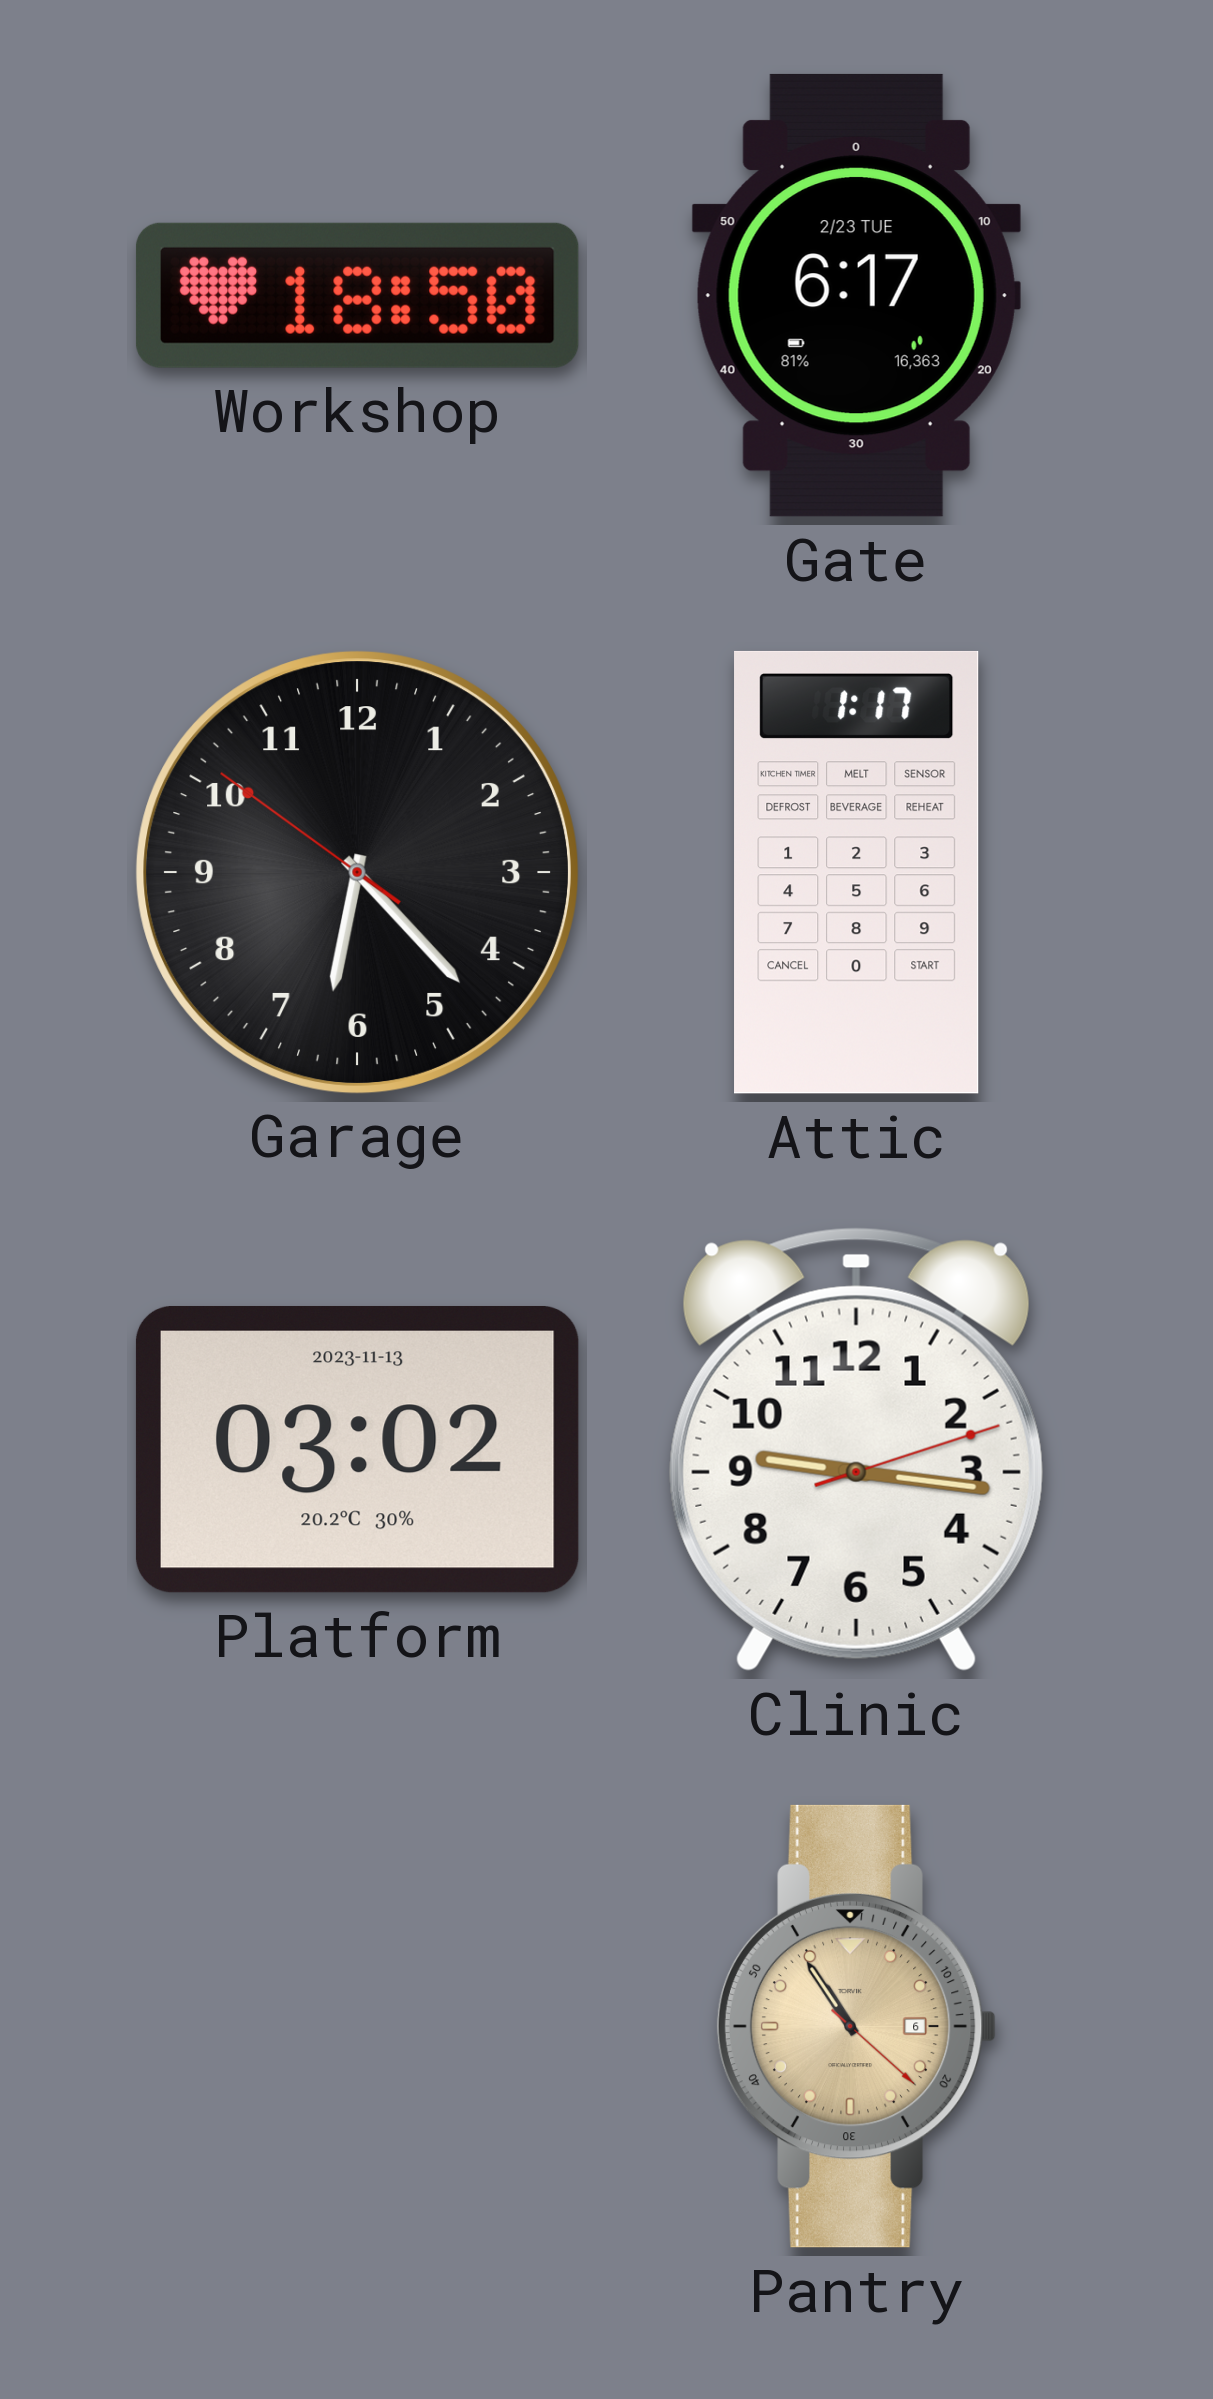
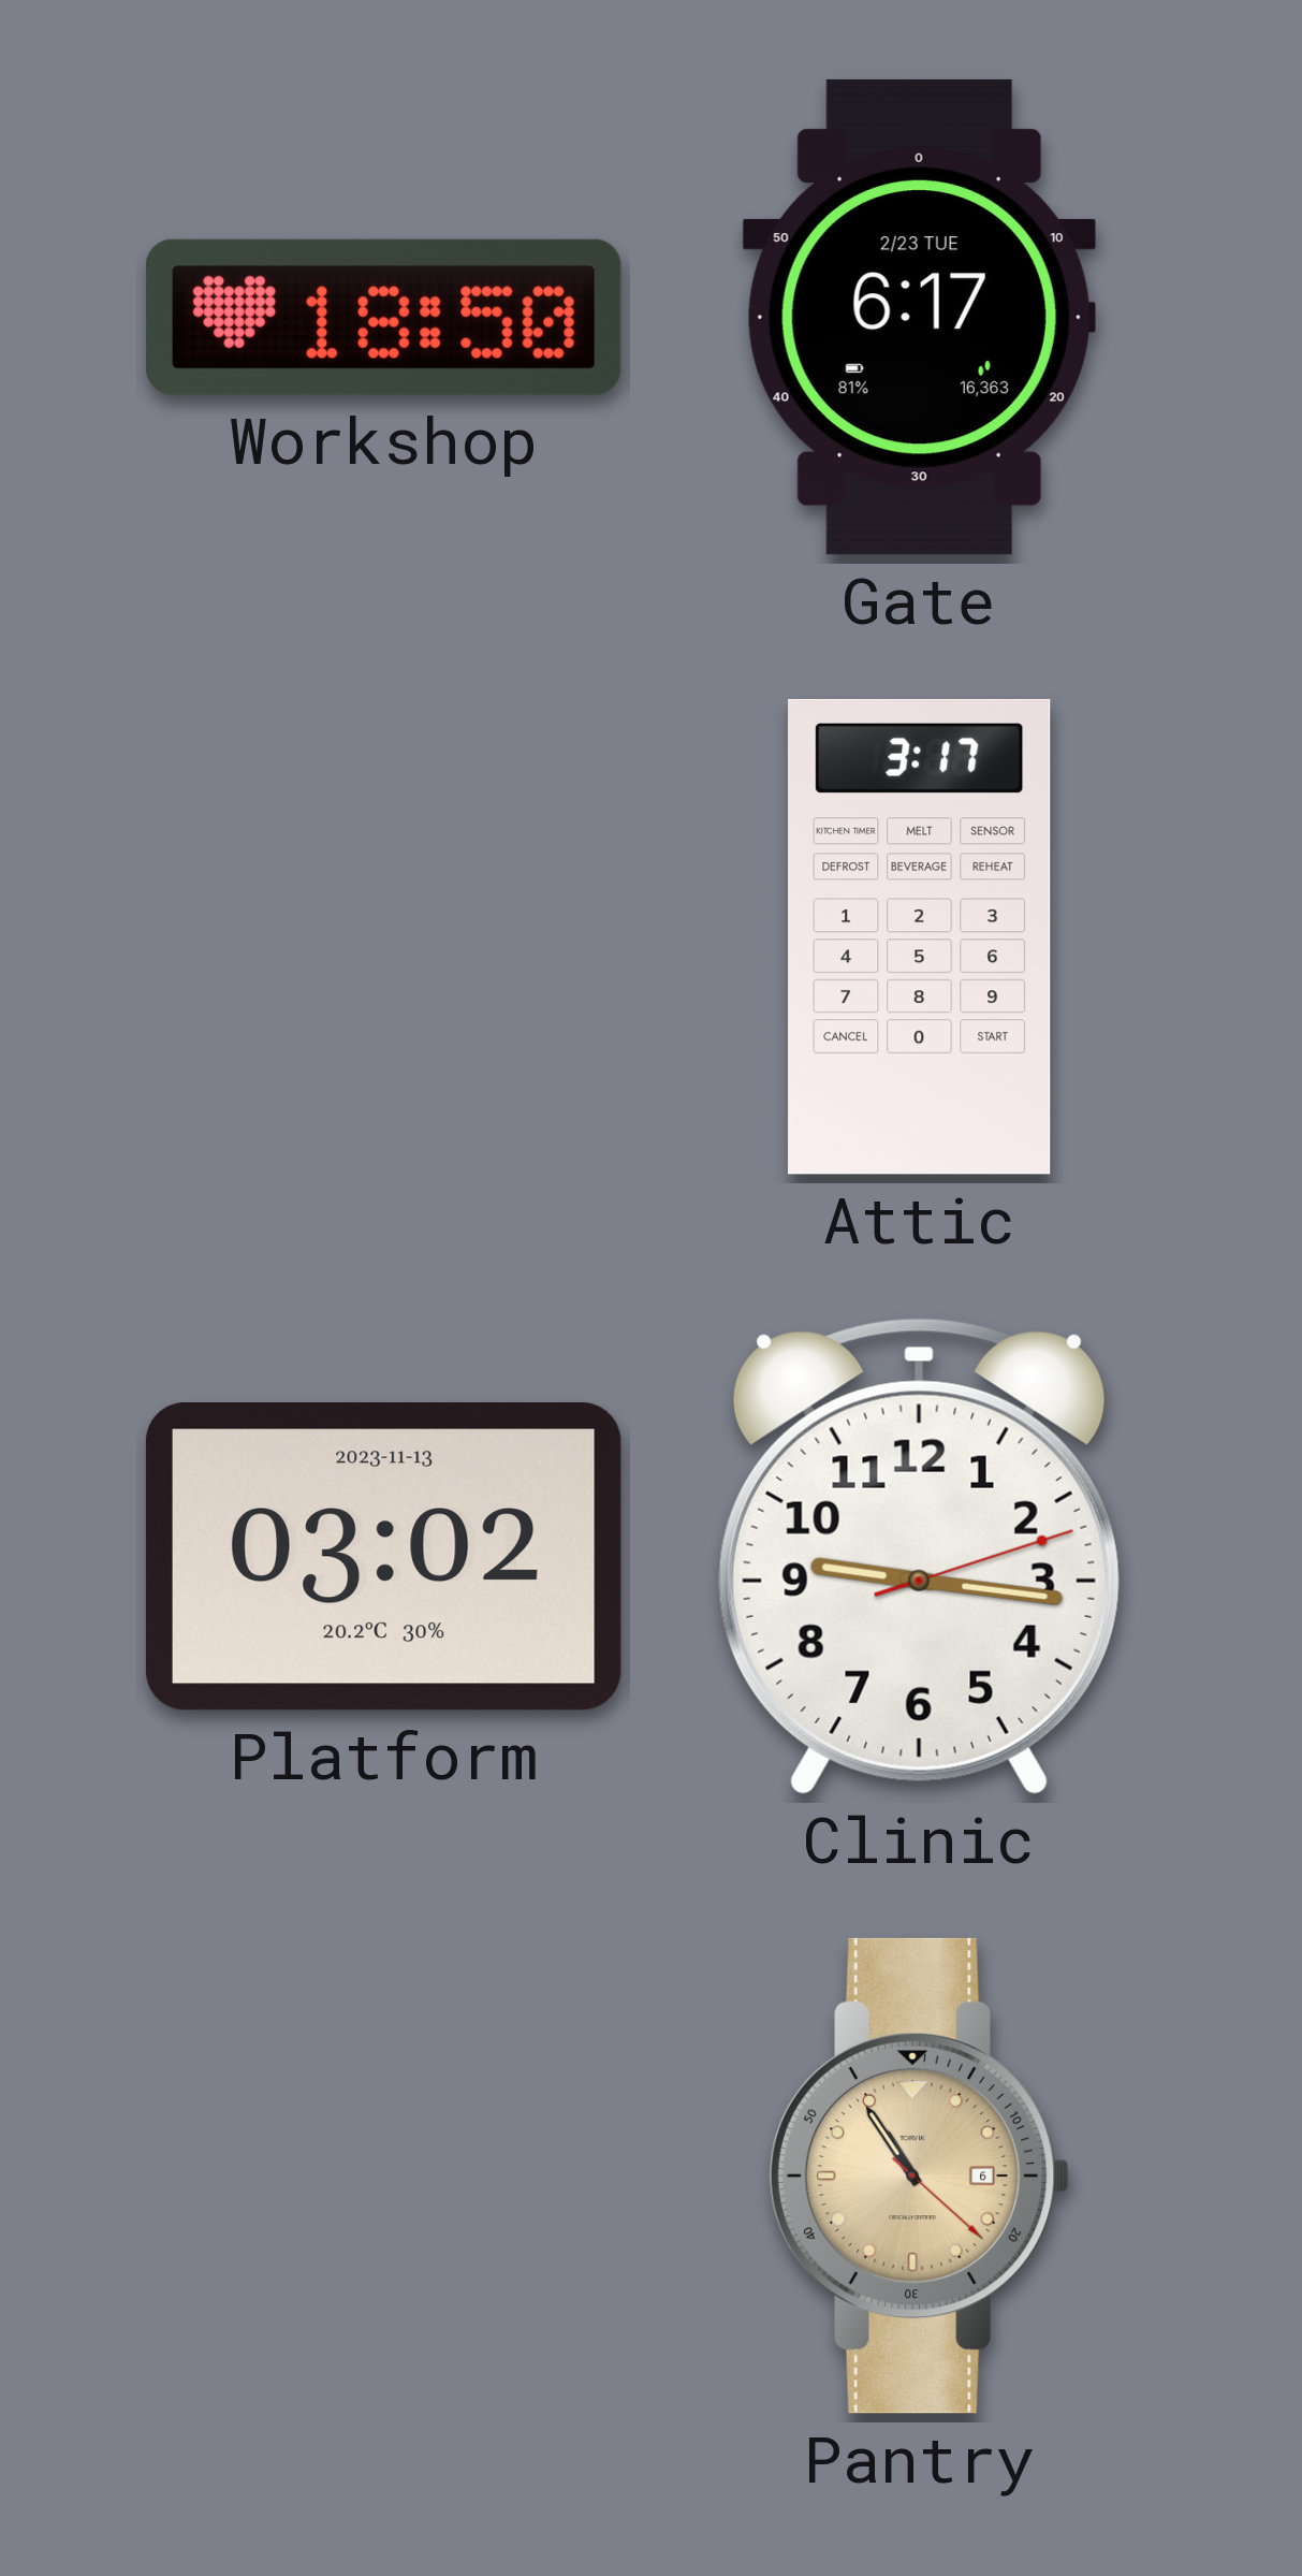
Garage: 6:22 -> none (357, 872)
Attic: 1:17 -> 3:17 (920, 936)
